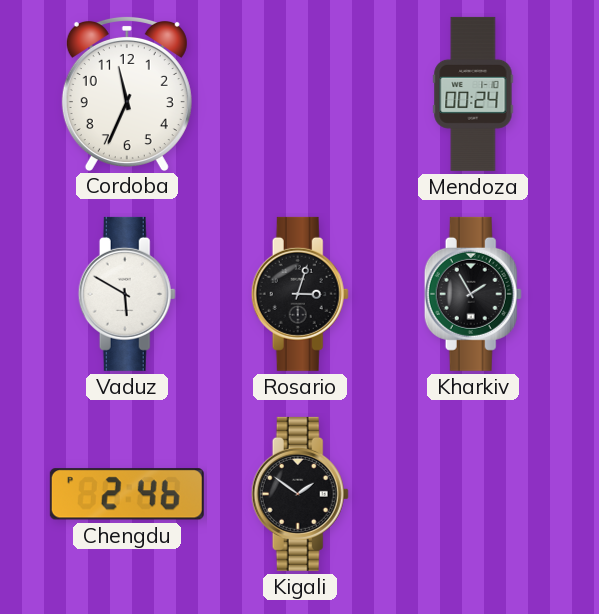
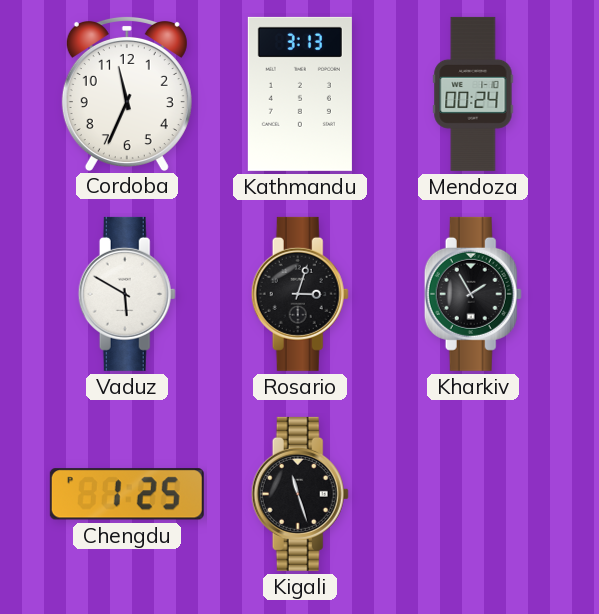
Kathmandu: none -> 3:13 (300, 94)
Chengdu: 2:46 -> 1:25 (127, 494)
Kigali: 1:51 -> 11:27 (300, 494)
